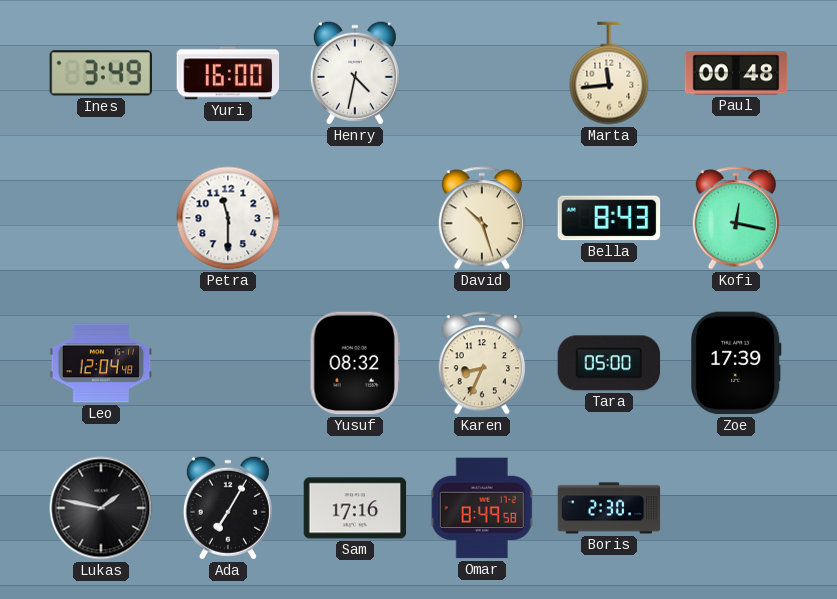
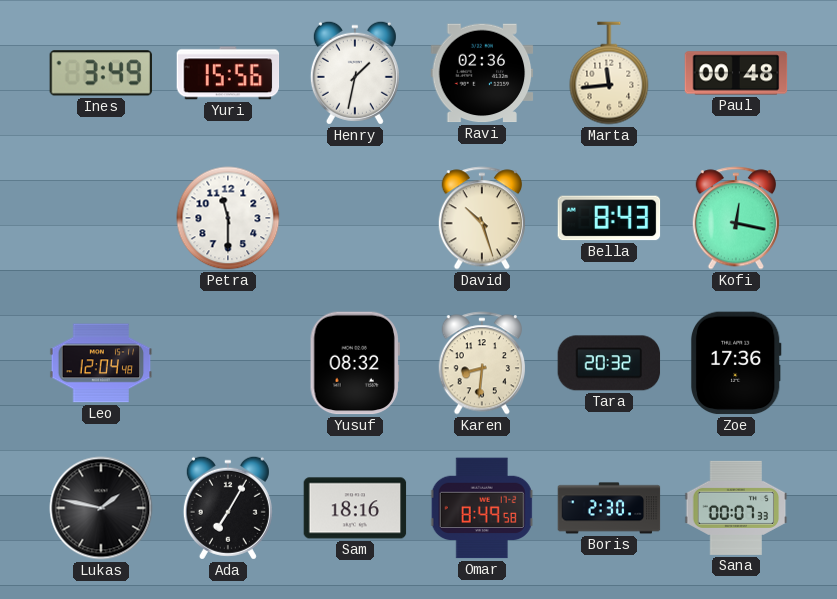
Yuri: 16:00 -> 15:56 (228, 73)
Henry: 4:32 -> 1:32 (355, 73)
Ravi: none -> 02:36 (482, 73)
Karen: 8:34 -> 8:31 (481, 363)
Tara: 05:00 -> 20:32 (609, 363)
Zoe: 17:39 -> 17:36 (736, 363)
Sam: 17:16 -> 18:16 (355, 508)
Sana: none -> 00:07 (736, 508)
